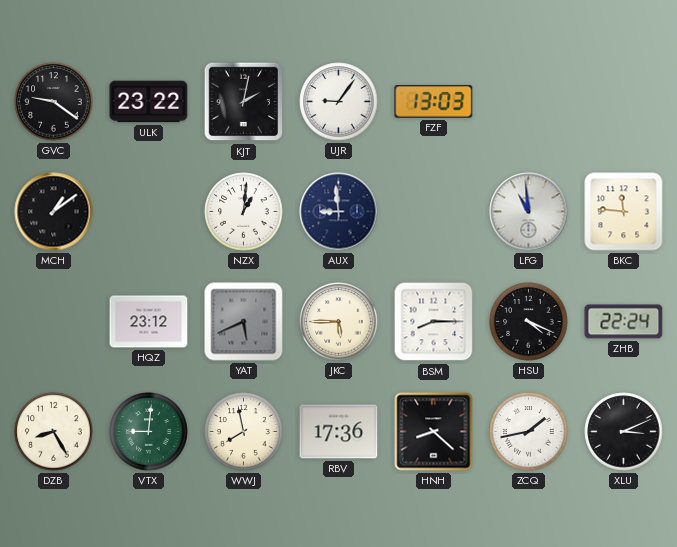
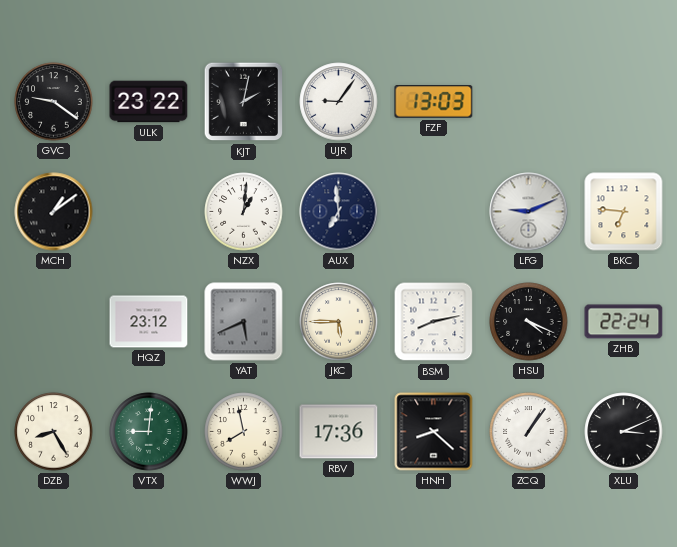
AUX: 8:59 -> 6:59 (339, 212)
LFG: 10:59 -> 9:11 (529, 212)
BKC: 11:46 -> 6:46 (624, 212)
BSM: 8:15 -> 8:13 (434, 322)
ZCQ: 1:43 -> 1:06 (529, 432)
